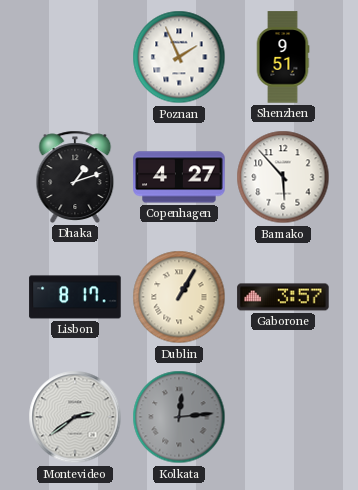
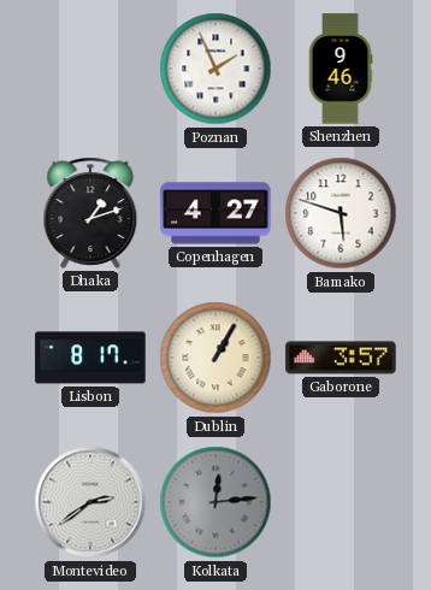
Shenzhen: 9:51 -> 9:46 (341, 69)
Bamako: 5:53 -> 5:48 (341, 213)
